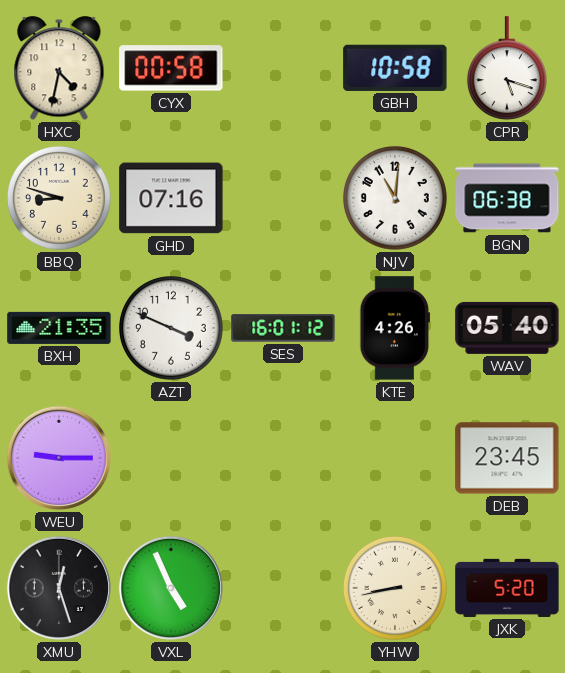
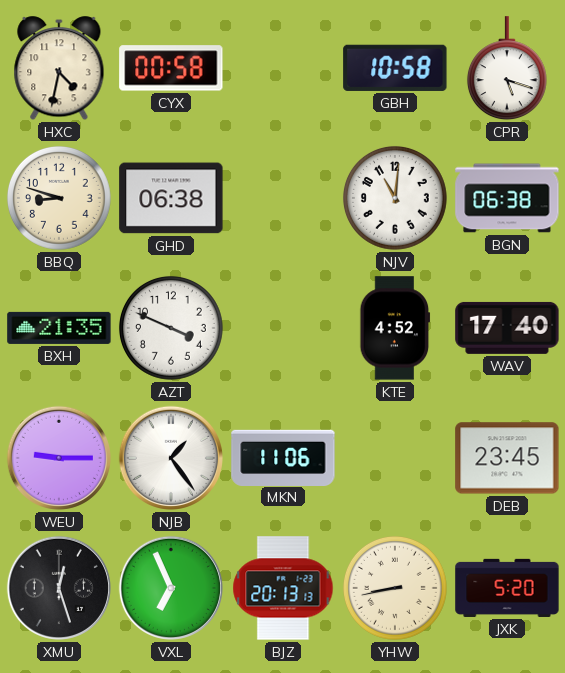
GHD: 07:16 -> 06:38 (171, 198)
SES: 16:01 -> none (283, 328)
KTE: 4:26 -> 4:52 (395, 328)
WAV: 05:40 -> 17:40 (507, 328)
NJB: none -> 1:24 (171, 458)
MKN: none -> 11:06 (283, 457)
VXL: 4:56 -> 6:56 (171, 588)
BJZ: none -> 20:13 (283, 588)
